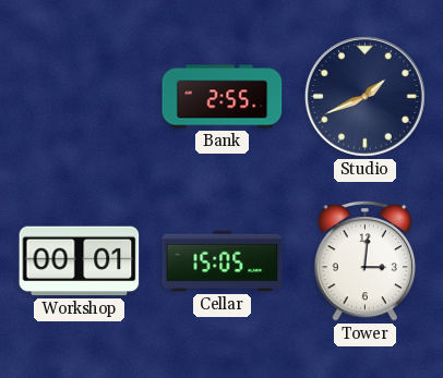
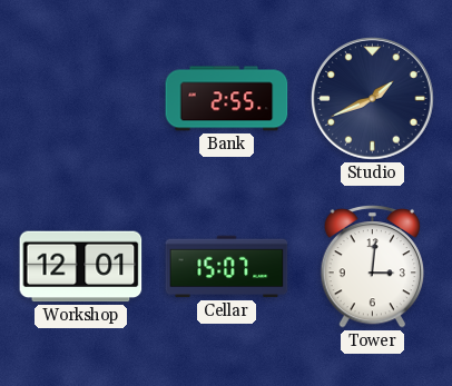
Workshop: 00:01 -> 12:01 (81, 267)
Cellar: 15:05 -> 15:07 (227, 267)
